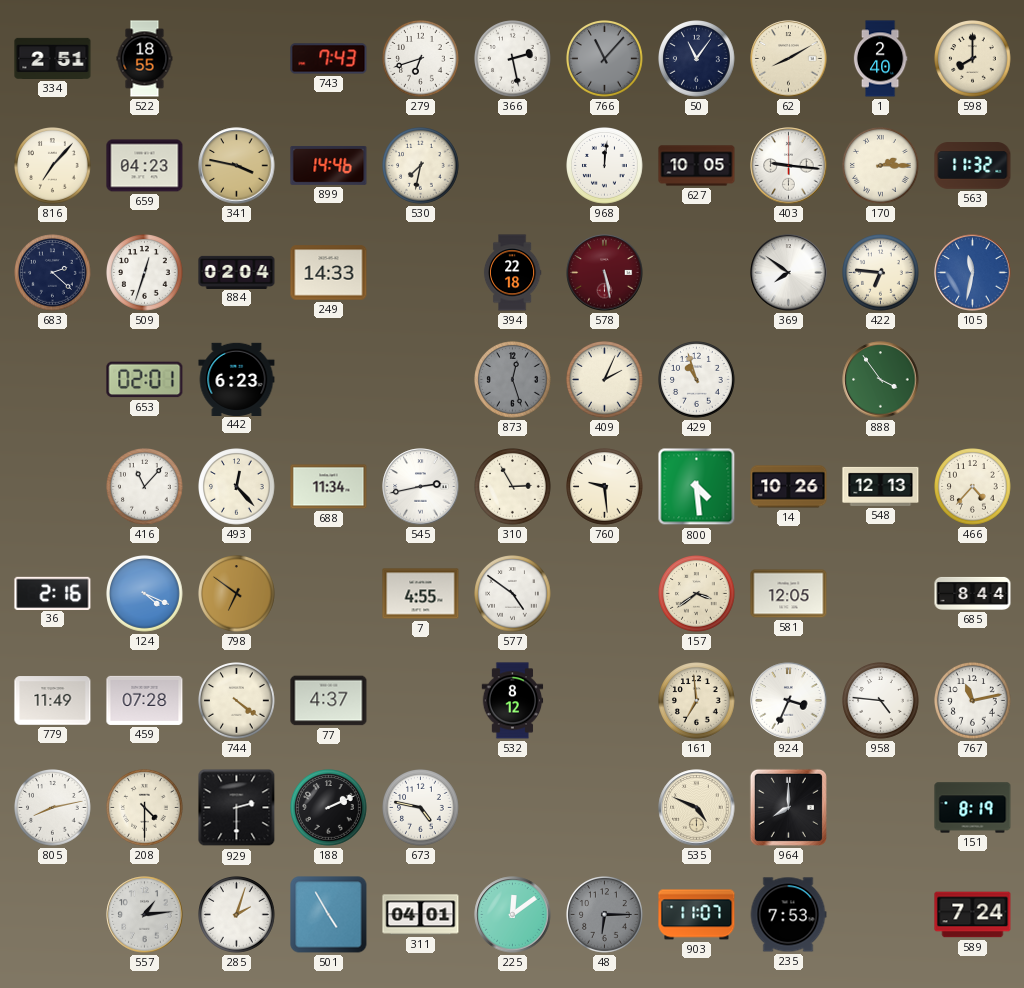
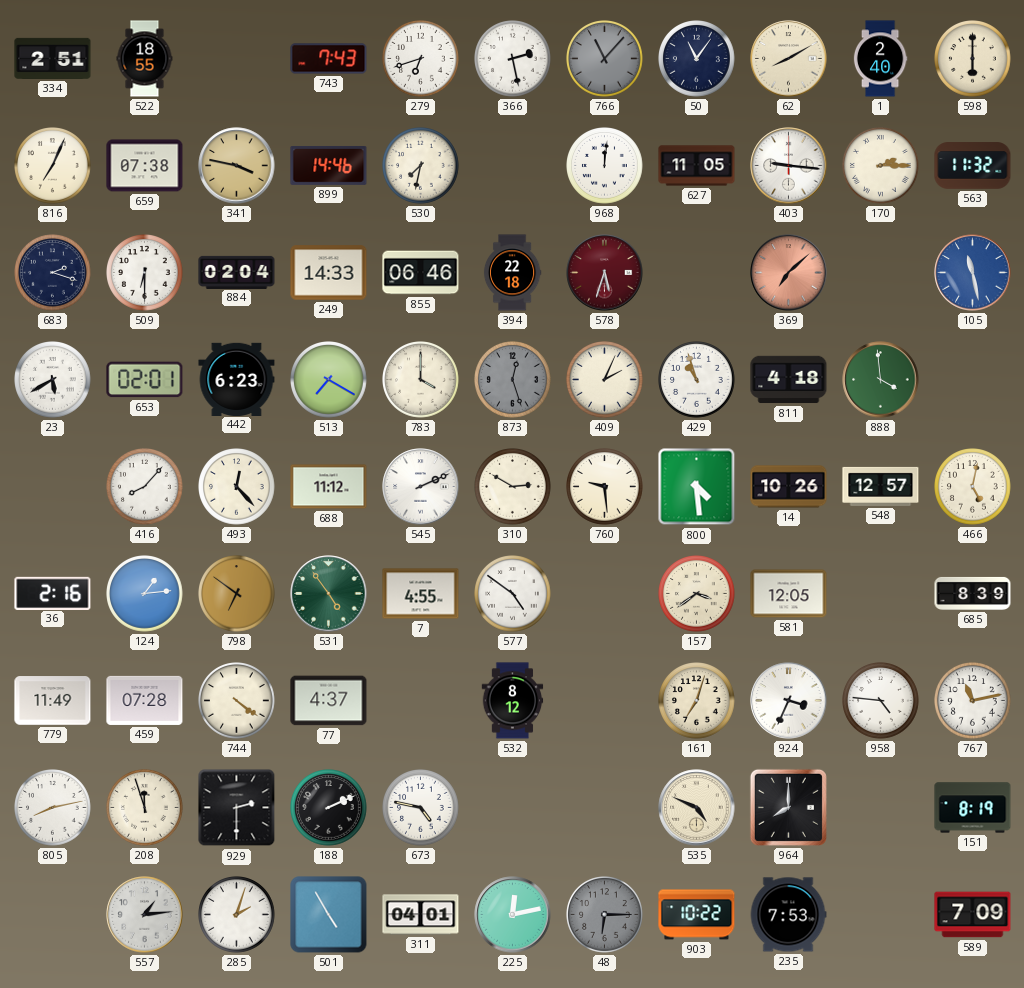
598: 8:00 -> 6:00 (973, 59)
816: 7:07 -> 7:04 (53, 166)
659: 04:23 -> 07:38 (145, 166)
627: 10:05 -> 11:05 (697, 166)
683: 2:22 -> 2:18 (53, 273)
509: 12:33 -> 6:30 (145, 273)
855: none -> 06:46 (421, 273)
578: 5:28 -> 5:33 (605, 273)
369: 7:51 -> 7:08 (789, 273)
369 dial: white -> salmon (789, 273)
422: 6:46 -> none (881, 273)
105: 11:32 -> 11:28 (973, 273)
23: none -> 5:40 (53, 380)
513: none -> 7:20 (329, 380)
783: none -> 4:00 (421, 380)
811: none -> 4:18 (789, 380)
888: 3:54 -> 3:59 (881, 380)
416: 11:07 -> 8:07 (145, 487)
688: 11:34 -> 11:12 (329, 487)
545: 2:43 -> 2:11 (421, 487)
310: 2:55 -> 2:50 (513, 487)
548: 12:13 -> 12:57 (881, 486)
466: 4:37 -> 5:02 (973, 487)
124: 4:19 -> 1:14 (145, 594)
531: none -> 4:54 (329, 594)
685: 8:44 -> 8:39 (973, 593)
161: 6:59 -> 7:03 (697, 701)
208: 4:30 -> 11:57 (145, 808)
225: 12:09 -> 12:13 (513, 915)
903: 11:07 -> 10:22 (697, 915)
589: 7:24 -> 7:09 (973, 915)
